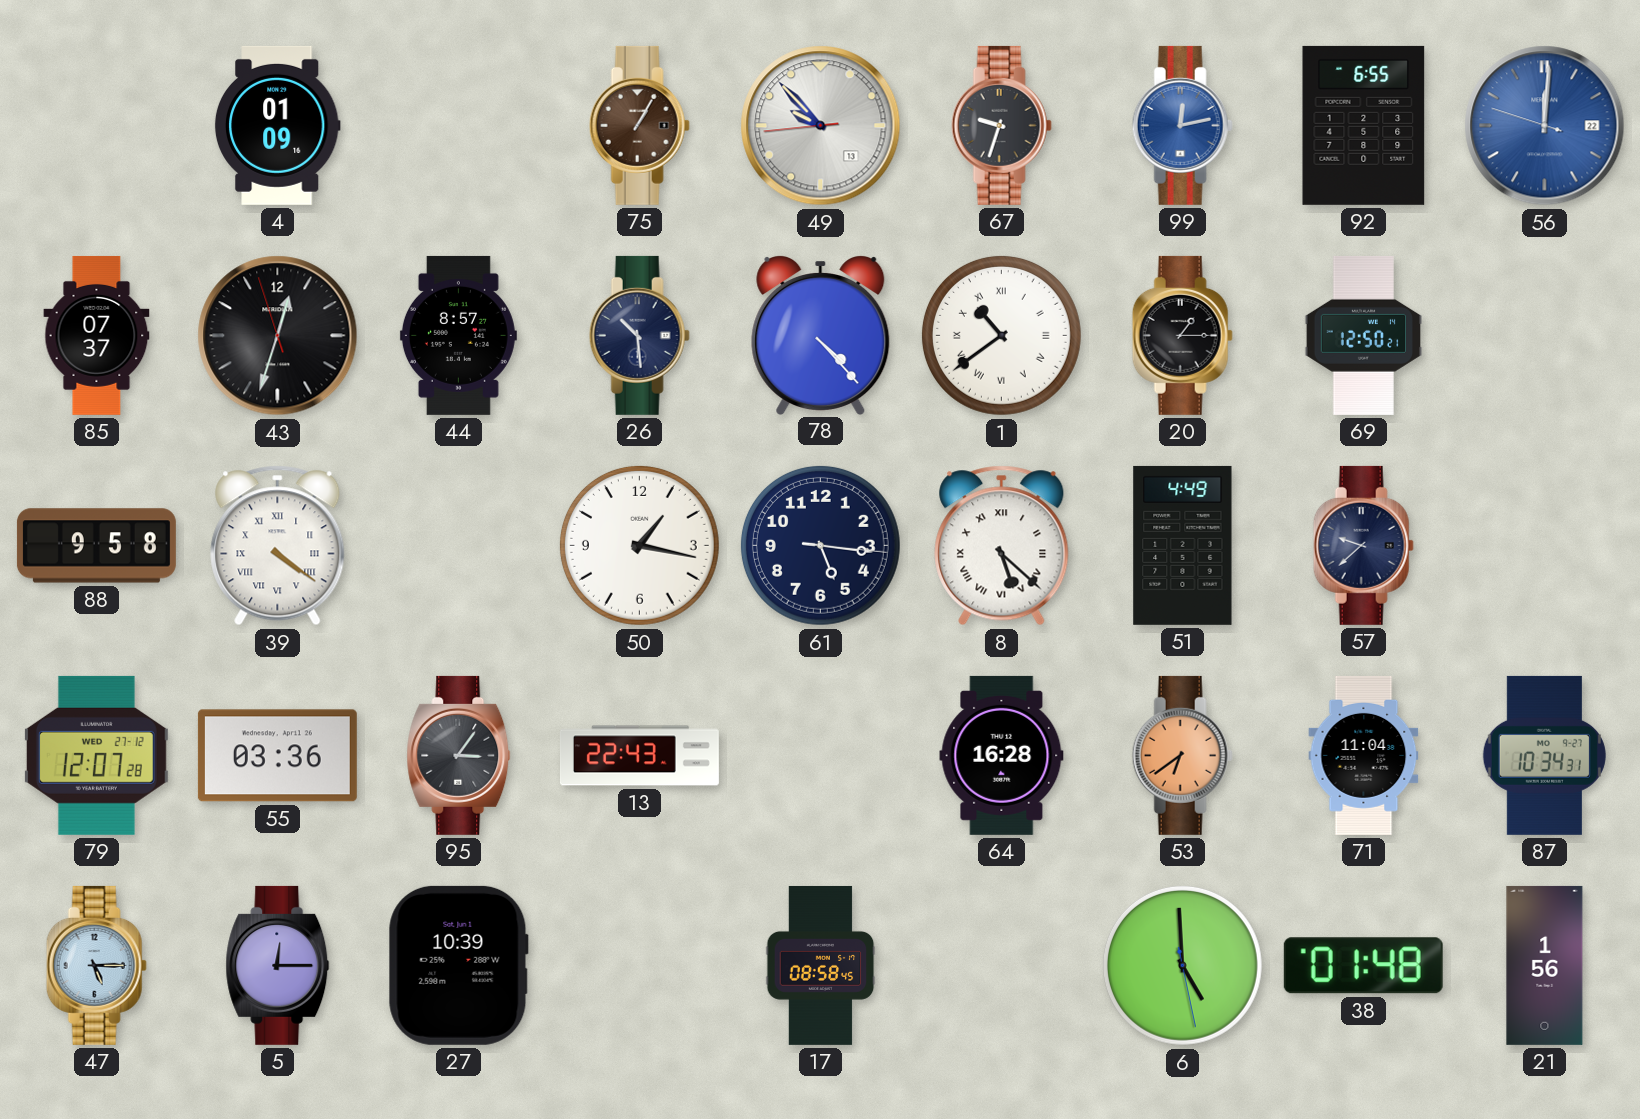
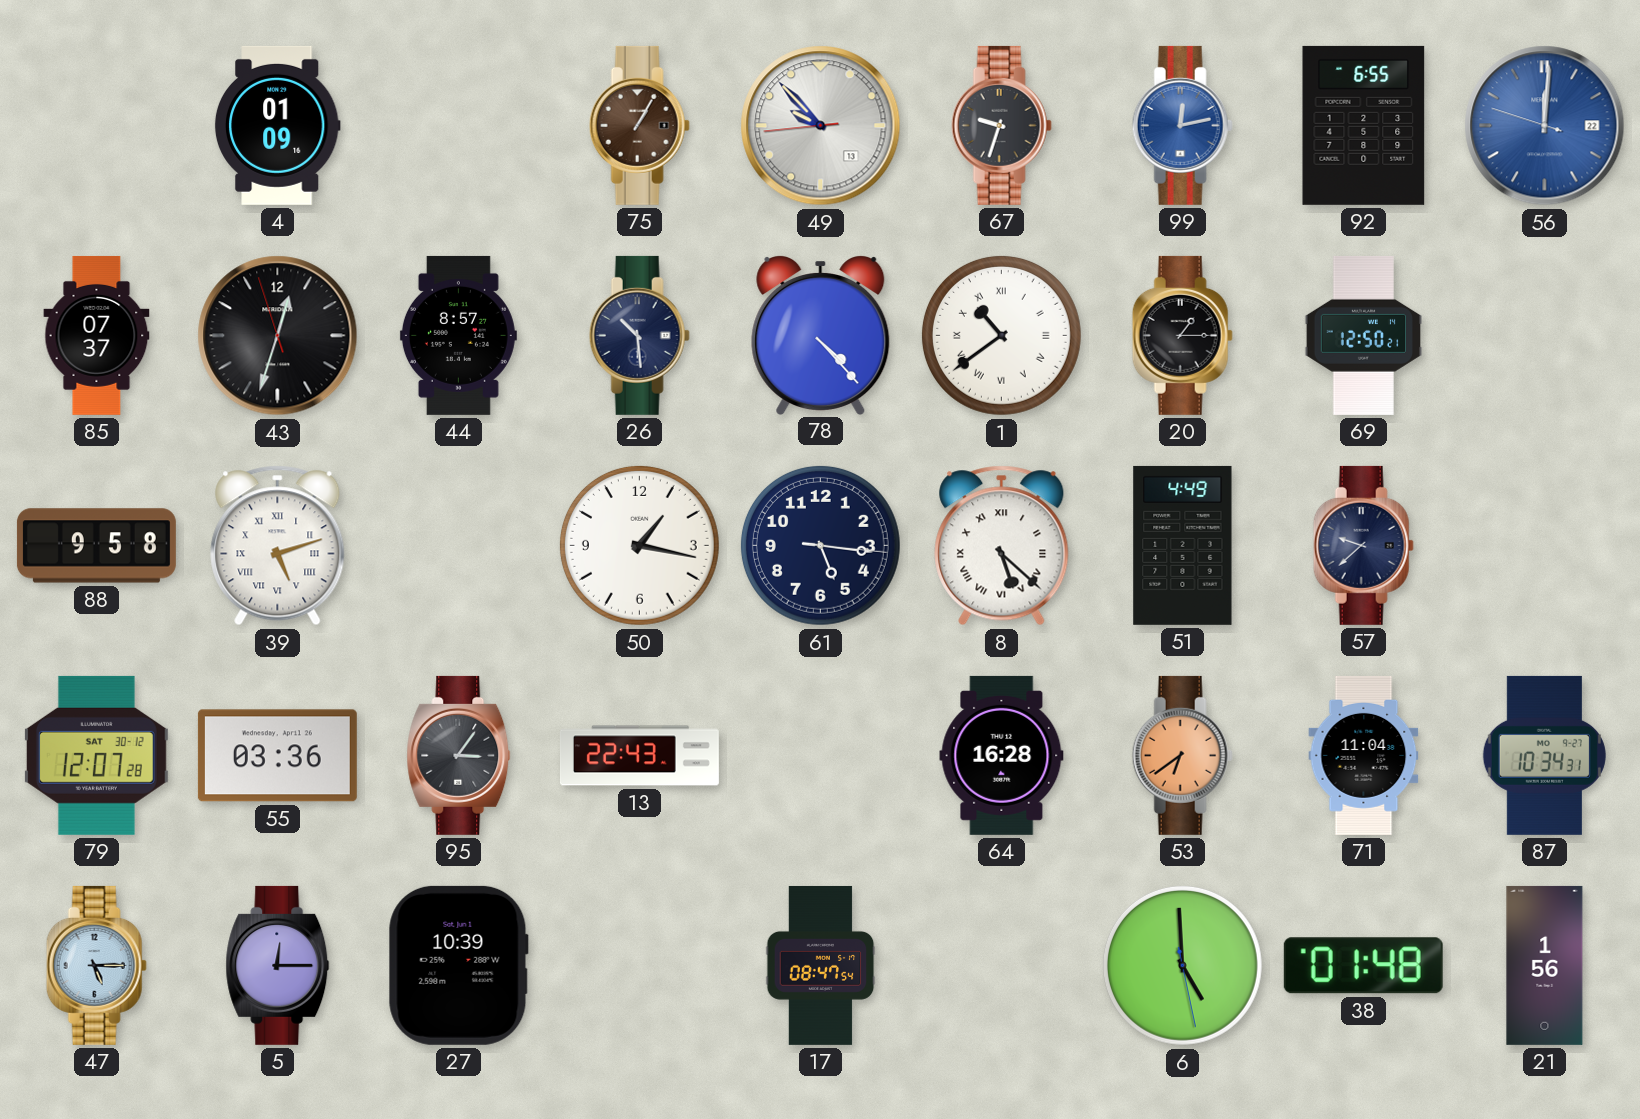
39: 4:21 -> 5:12 (278, 546)
79 date: WED 27-12 -> SAT 30-12 (96, 755)
17: 08:58 -> 08:47 (821, 965)
